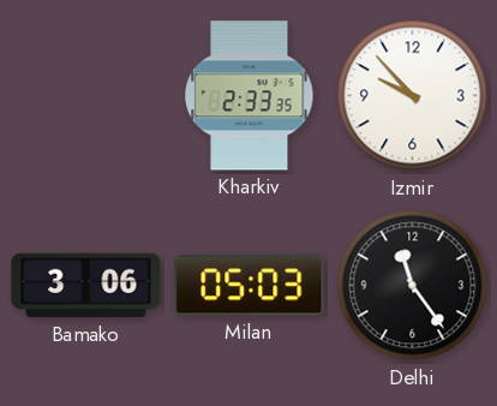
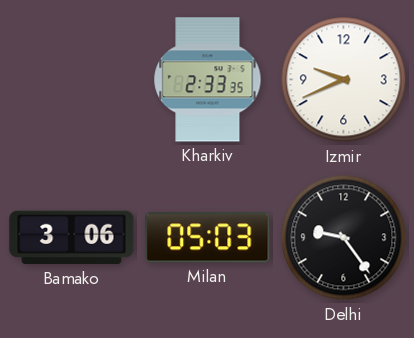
Izmir: 9:53 -> 9:41 (344, 80)
Delhi: 11:24 -> 9:24 (344, 238)
